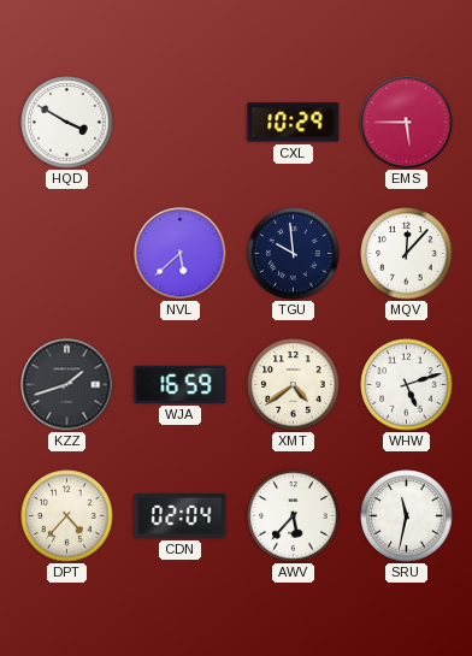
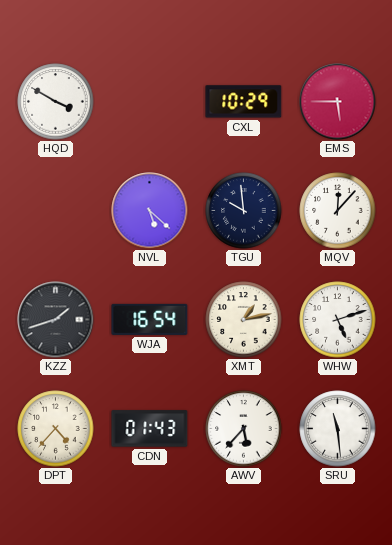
NVL: 5:38 -> 5:22 (150, 211)
WJA: 16:59 -> 16:54 (150, 319)
XMT: 4:39 -> 1:13 (244, 320)
CDN: 02:04 -> 01:43 (150, 429)
SRU: 11:32 -> 11:29 (338, 429)
